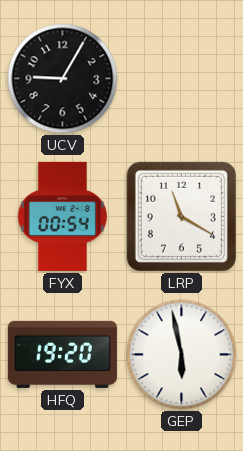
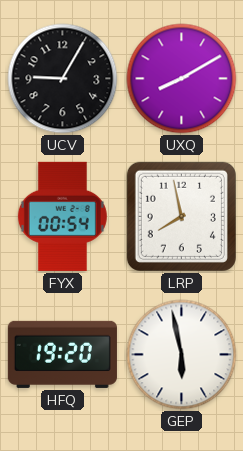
UXQ: none -> 8:10 (182, 79)
LRP: 11:20 -> 7:58 (181, 216)
